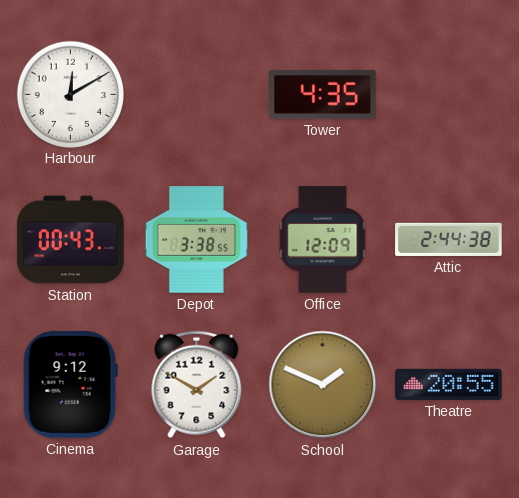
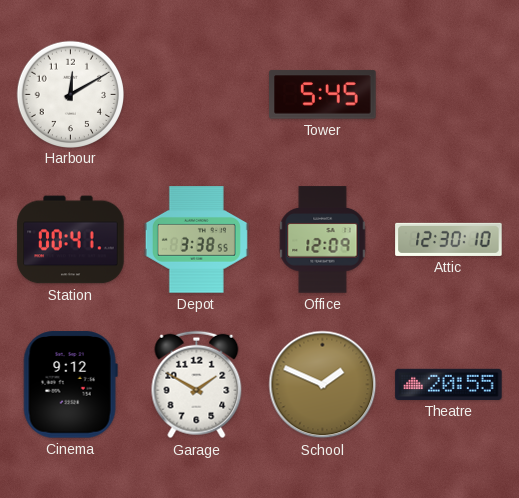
Tower: 4:35 -> 5:45 (323, 95)
Station: 00:43 -> 00:41 (71, 240)
Attic: 2:44 -> 12:30 (449, 239)
